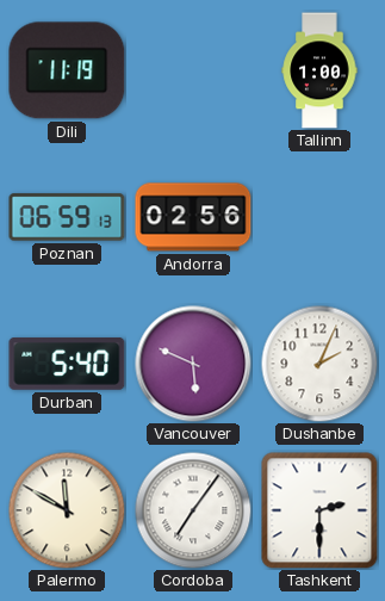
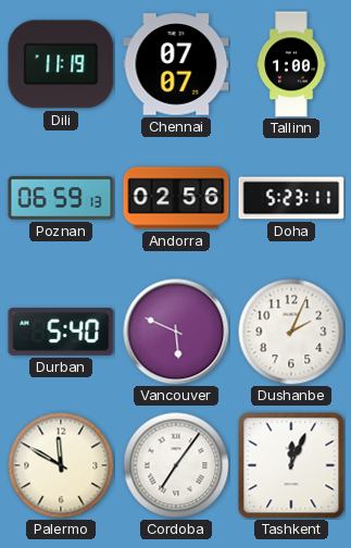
Chennai: none -> 07:07 (176, 64)
Doha: none -> 5:23 (291, 198)
Tashkent: 2:30 -> 12:04 (291, 465)
